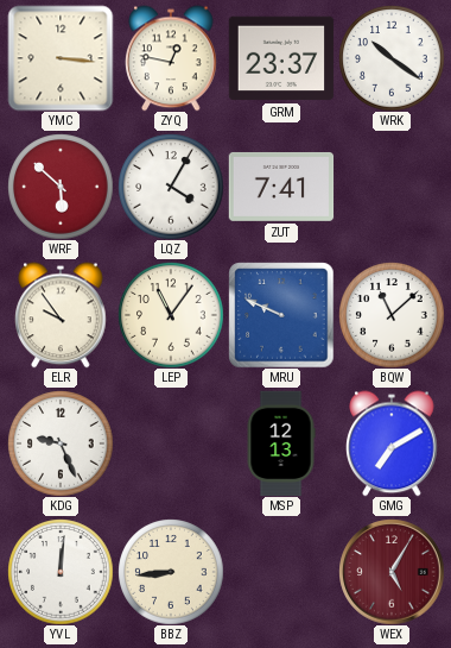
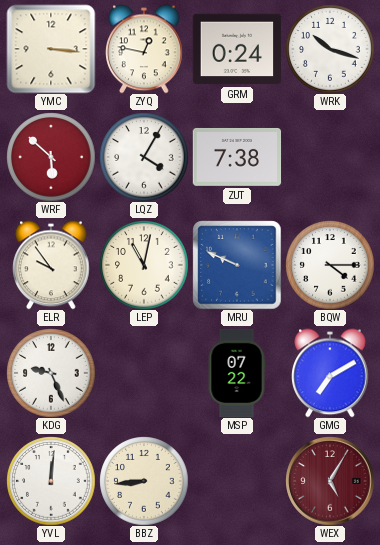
GRM: 23:37 -> 0:24 (237, 49)
WRK: 10:21 -> 10:18 (330, 49)
ZUT: 7:41 -> 7:38 (237, 157)
LEP: 11:06 -> 11:02 (144, 265)
BQW: 11:08 -> 4:15 (330, 265)
MSP: 12:13 -> 07:22 (237, 373)
